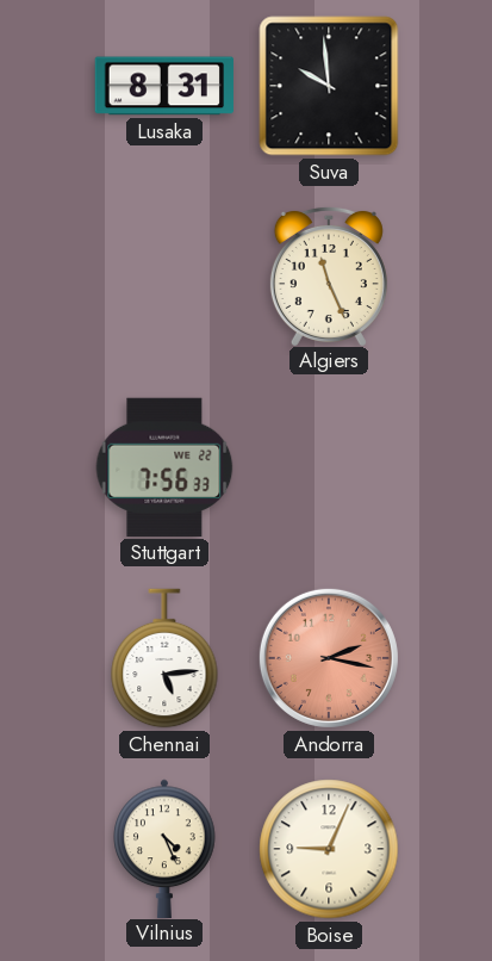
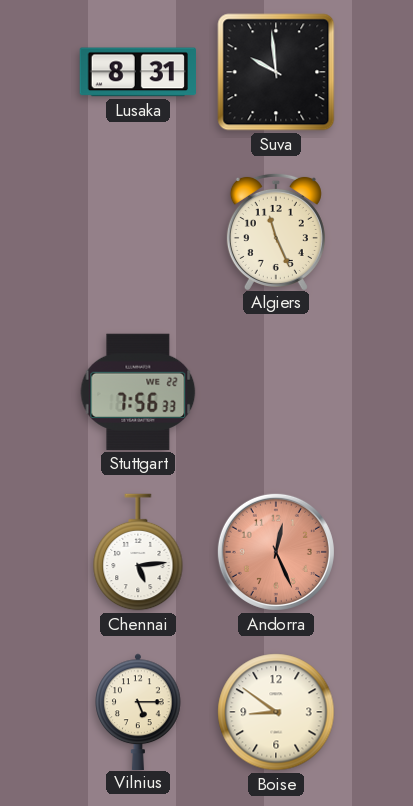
Andorra: 2:17 -> 12:26 (276, 552)
Vilnius: 4:26 -> 5:15 (138, 711)
Boise: 9:04 -> 8:51 (276, 712)
